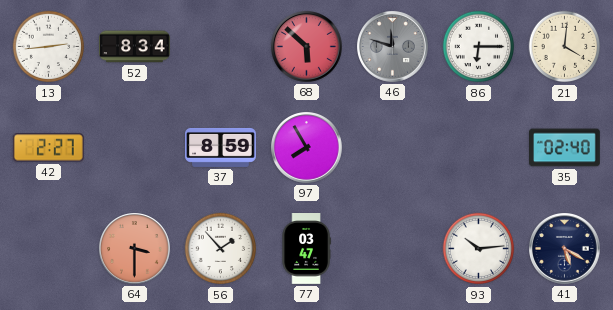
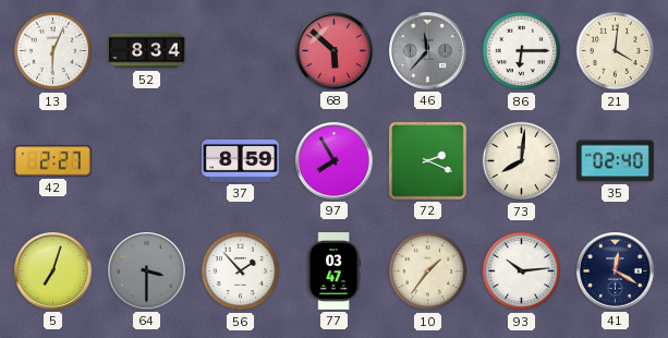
13: 2:44 -> 6:04 (53, 51)
46: 11:48 -> 11:37 (428, 51)
72: none -> 2:19 (427, 160)
73: none -> 8:01 (522, 161)
5: none -> 7:03 (53, 271)
64 dial: salmon -> grey (147, 271)
10: none -> 1:36 (428, 271)
41: 5:20 -> 12:20 (616, 271)
